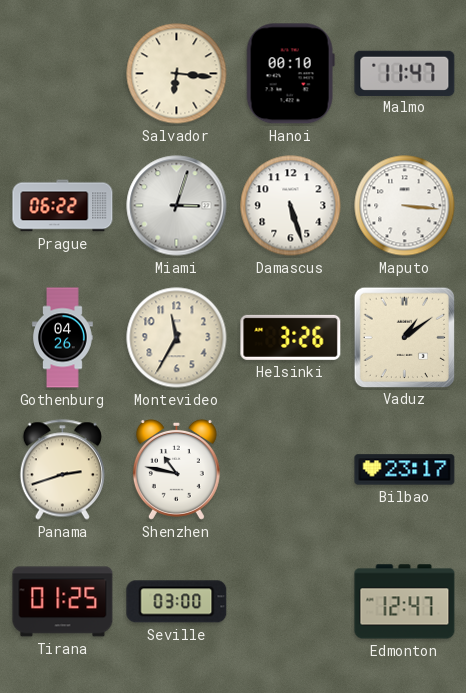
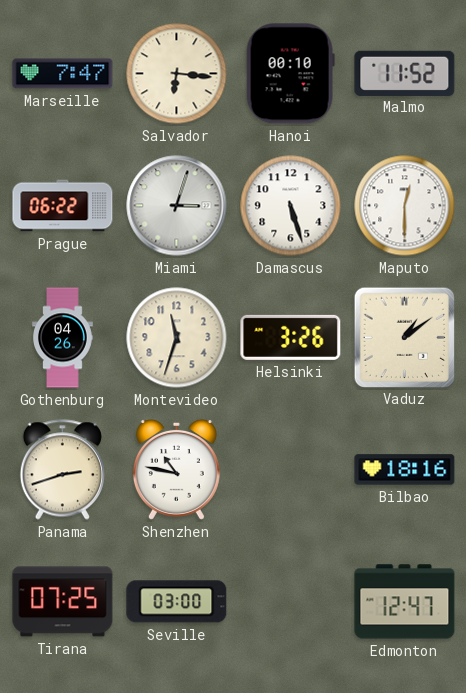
Marseille: none -> 7:47 (63, 74)
Malmo: 11:47 -> 11:52 (405, 73)
Maputo: 3:16 -> 12:30 (405, 206)
Montevideo: 11:35 -> 11:33 (177, 338)
Bilbao: 23:17 -> 18:16 (405, 470)
Tirana: 01:25 -> 07:25 (63, 602)
